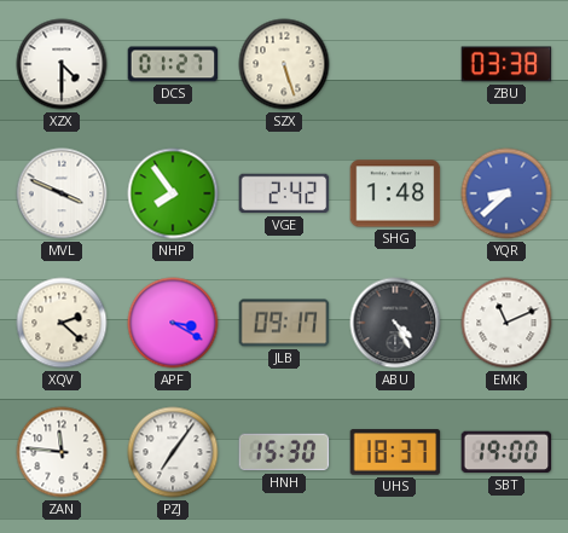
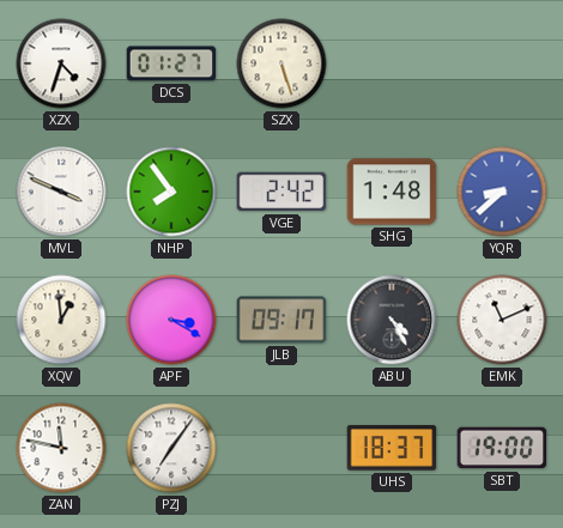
XZX: 4:30 -> 4:33 (61, 63)
ZBU: 03:38 -> none (506, 64)
XQV: 2:22 -> 12:59 (61, 320)
ZAN: 11:46 -> 11:47 (61, 448)
HNH: 15:30 -> none (284, 452)
